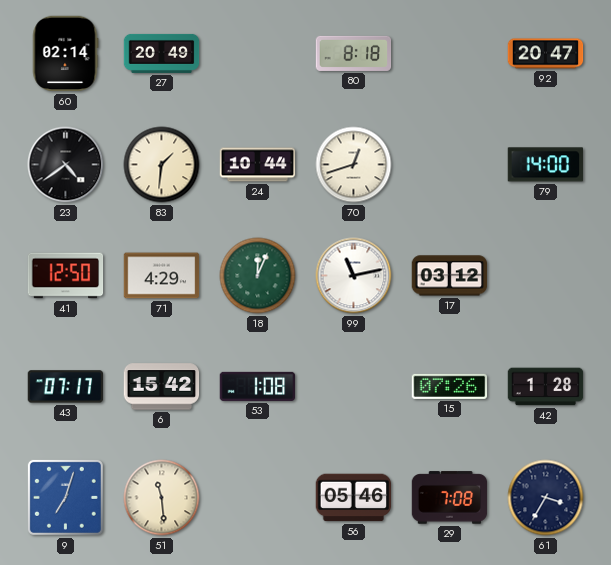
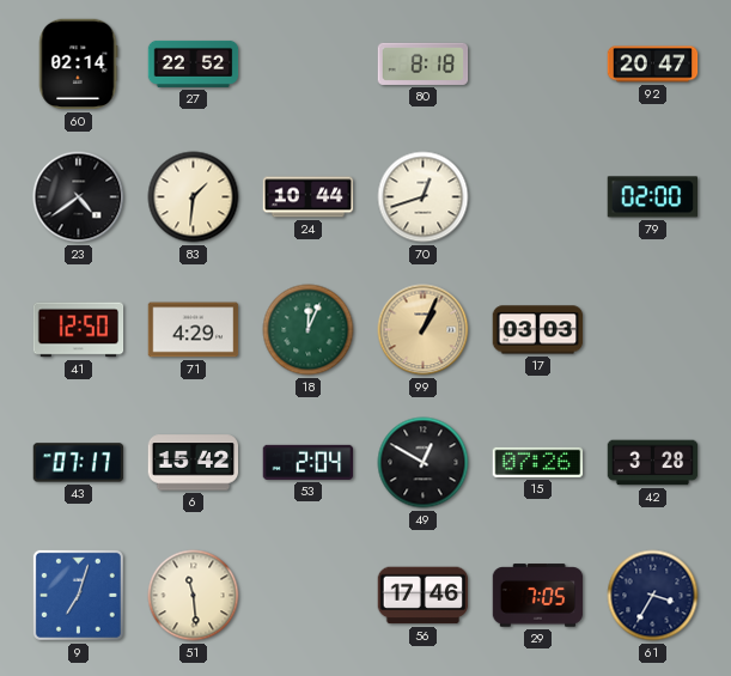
27: 20:49 -> 22:52 (194, 63)
79: 14:00 -> 02:00 (652, 197)
99: 11:13 -> 1:04 (424, 330)
99 dial: white -> champagne (424, 330)
17: 03:12 -> 03:03 (538, 330)
53: 1:08 -> 2:04 (309, 462)
49: none -> 12:50 (424, 463)
42: 1:28 -> 3:28 (653, 463)
56: 05:46 -> 17:46 (424, 596)
29: 7:08 -> 7:05 (538, 596)
